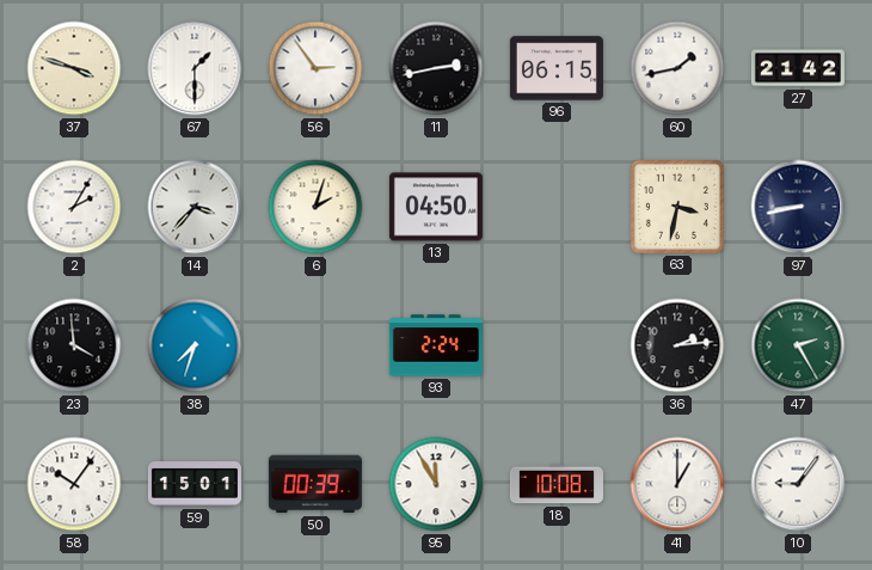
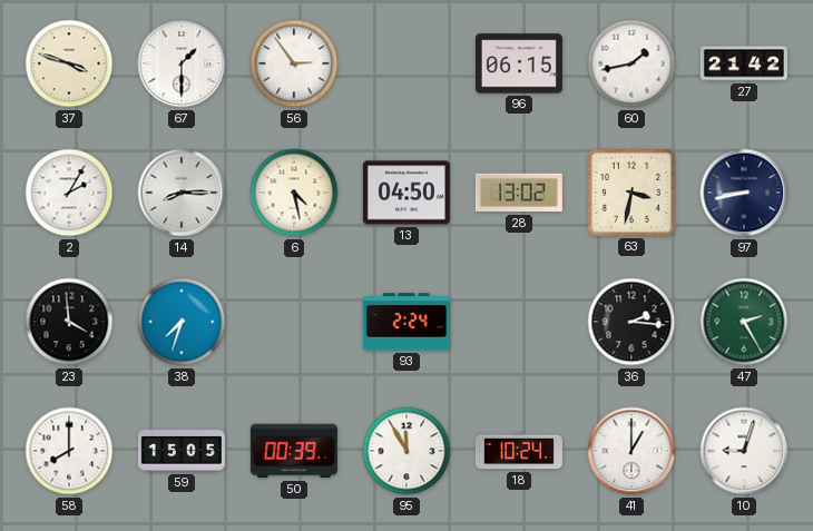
11: 2:43 -> none (436, 68)
14: 3:37 -> 8:15 (182, 193)
6: 2:03 -> 4:28 (294, 193)
28: none -> 13:02 (519, 193)
36: 2:14 -> 2:16 (631, 322)
58: 10:06 -> 8:00 (69, 451)
59: 15:01 -> 15:05 (182, 451)
18: 10:08 -> 10:24 (519, 451)
10: 9:06 -> 9:03 (744, 451)
